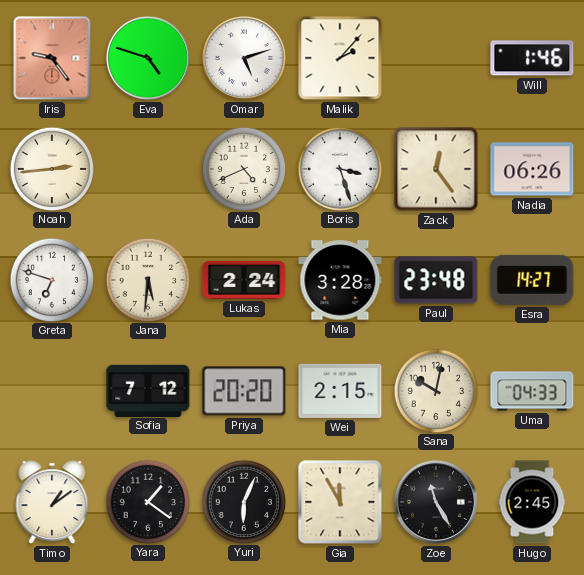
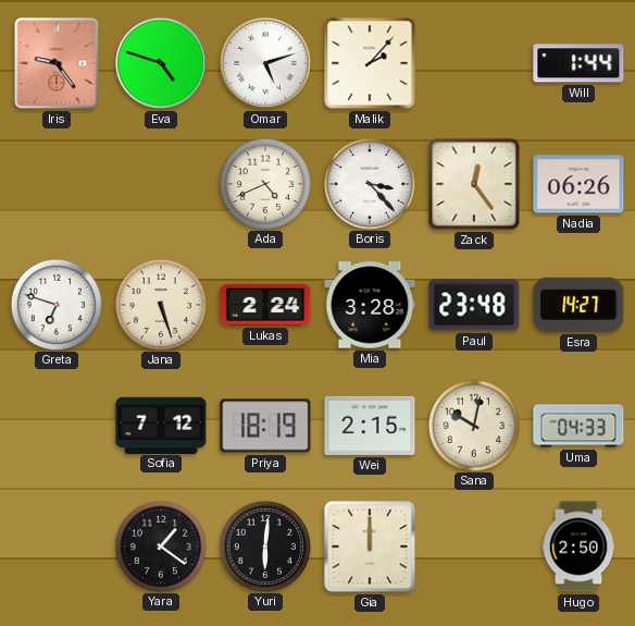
Will: 1:46 -> 1:44 (578, 63)
Noah: 2:44 -> none (51, 168)
Boris: 3:27 -> 3:23 (369, 183)
Jana: 5:31 -> 5:27 (160, 304)
Priya: 20:20 -> 18:19 (265, 426)
Timo: 1:09 -> none (52, 502)
Yuri: 6:04 -> 6:01 (264, 545)
Gia: 11:55 -> 12:00 (370, 547)
Zoe: 11:25 -> none (436, 502)
Hugo: 2:45 -> 2:50 (578, 547)
